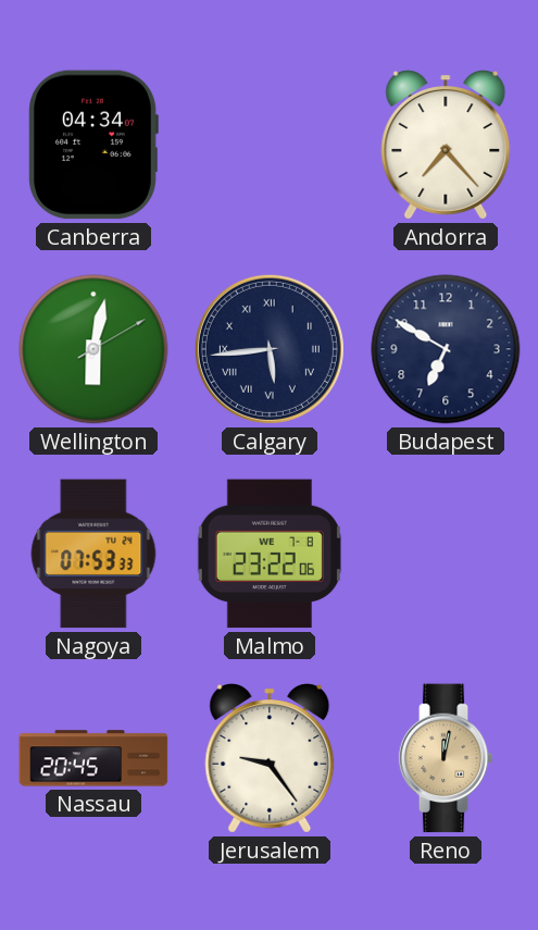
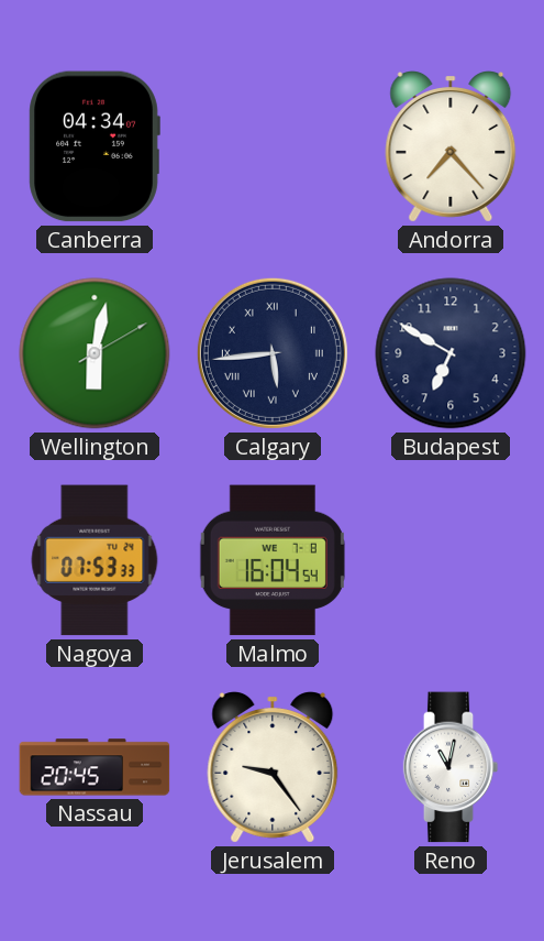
Malmo: 23:22 -> 16:04 (273, 560)
Reno: 12:02 -> 11:02 (451, 767)
Reno dial: champagne -> white (451, 767)
